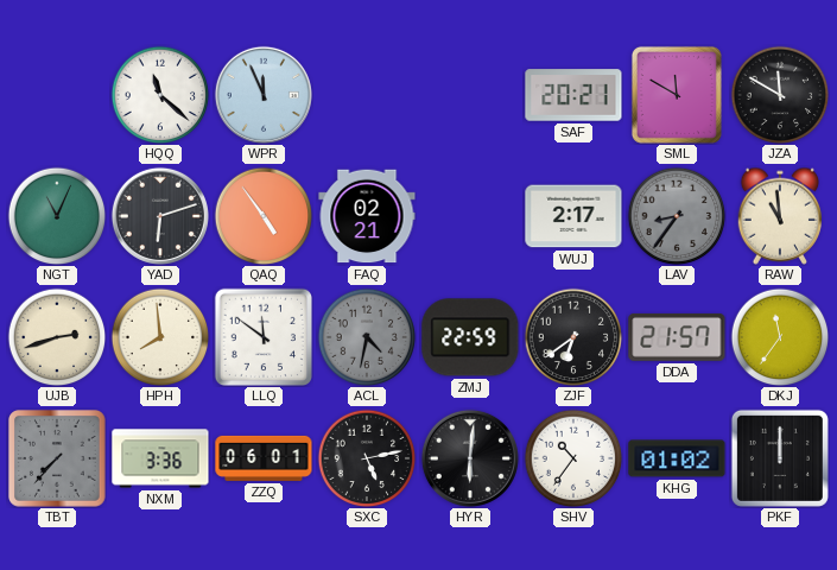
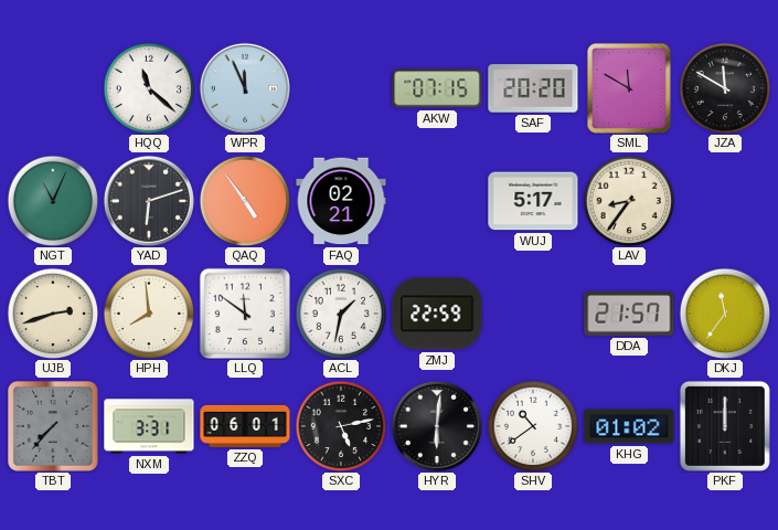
AKW: none -> 07:15 (437, 88)
SAF: 20:21 -> 20:20 (533, 88)
WUJ: 2:17 -> 5:17 (533, 201)
LAV dial: grey -> cream (629, 201)
RAW: 10:59 -> none (779, 216)
ACL: 4:32 -> 1:32 (341, 314)
ACL dial: grey -> white (341, 314)
ZJF: 6:39 -> none (573, 337)
NXM: 3:36 -> 3:31 (149, 426)
SHV: 10:36 -> 10:39 (533, 426)
